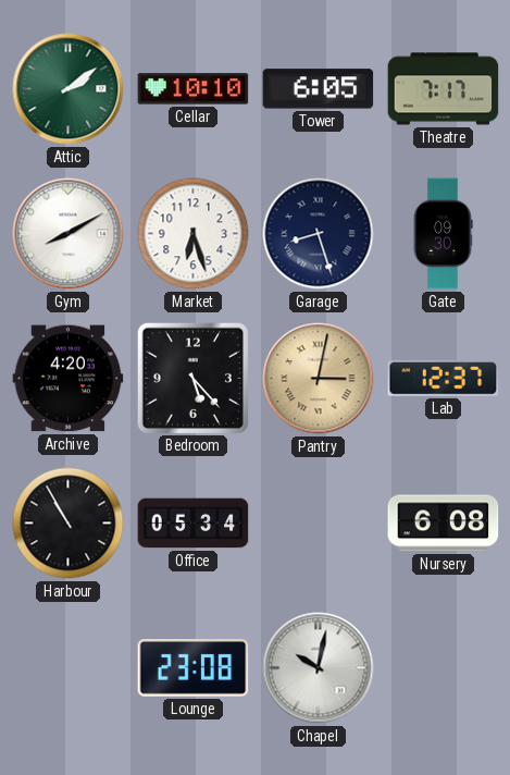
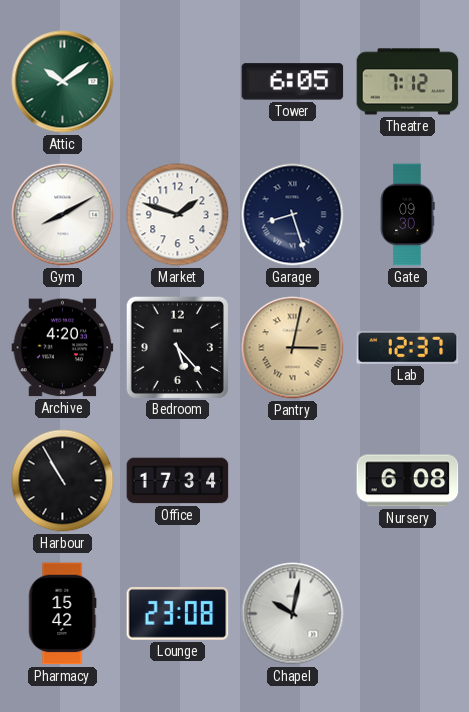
Attic: 2:09 -> 10:09 (63, 82)
Cellar: 10:10 -> none (194, 89)
Theatre: 7:17 -> 7:12 (408, 82)
Market: 6:27 -> 1:48 (178, 215)
Office: 05:34 -> 17:34 (178, 481)
Pharmacy: none -> 15:42 (62, 614)
